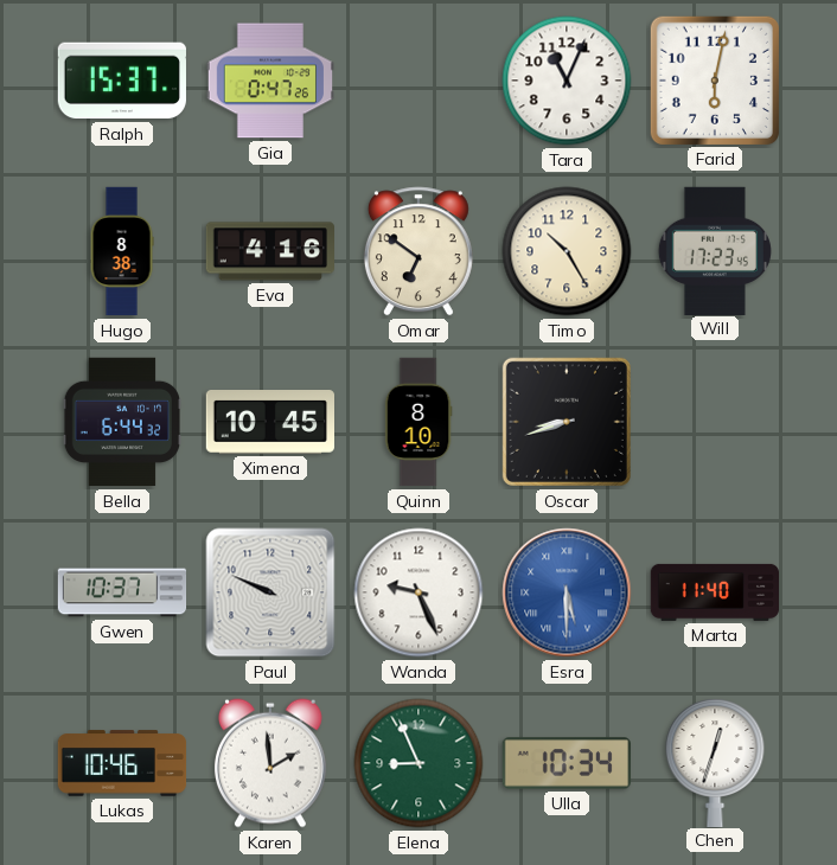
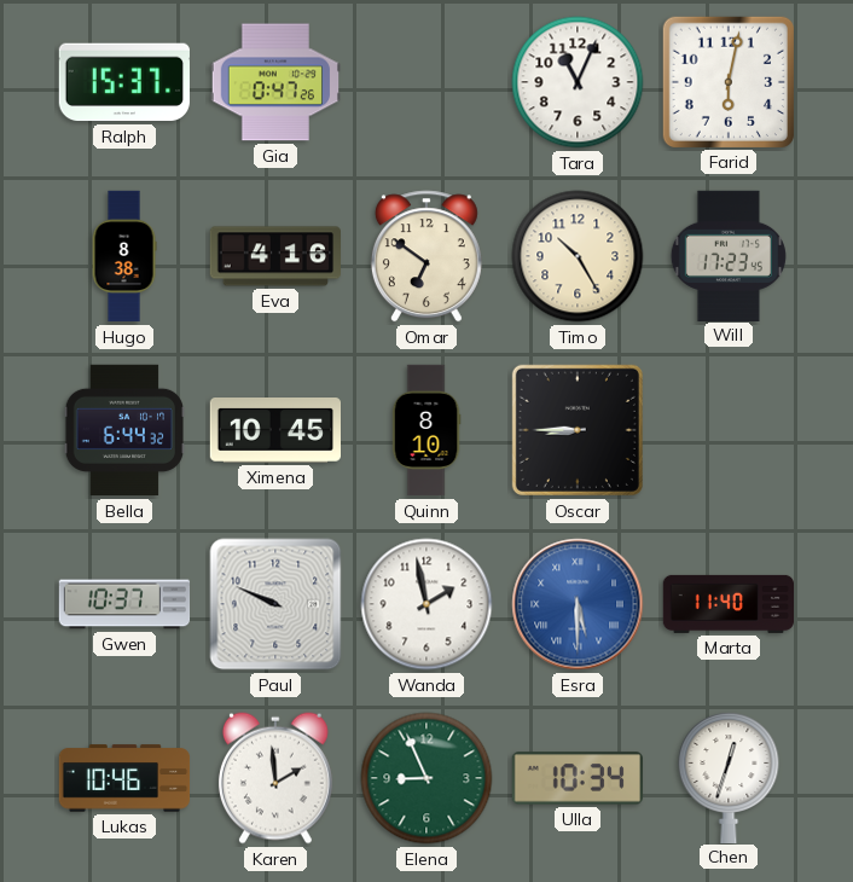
Oscar: 8:42 -> 8:45 (578, 430)
Wanda: 9:26 -> 1:58 (426, 604)
